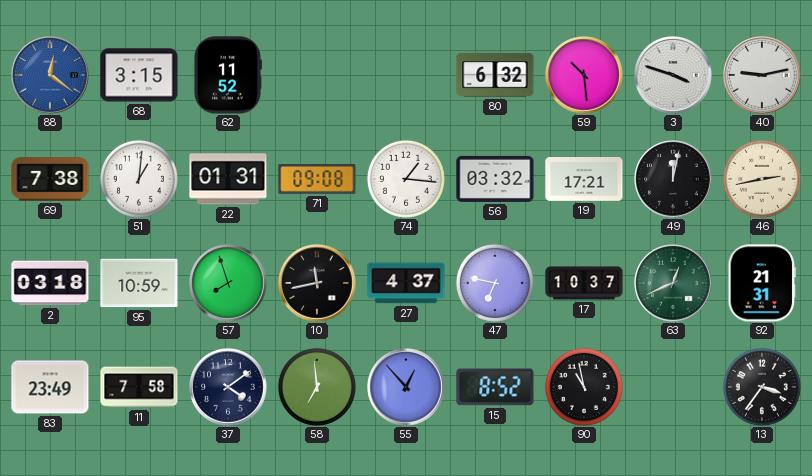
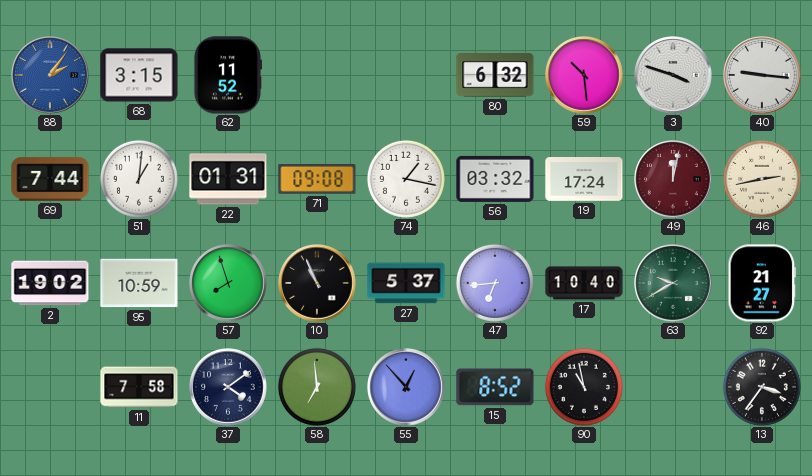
88: 12:21 -> 2:06 (50, 75)
40: 9:13 -> 9:16 (762, 75)
69: 7:38 -> 7:44 (50, 179)
74: 1:16 -> 1:17 (406, 179)
19: 17:21 -> 17:24 (584, 180)
49 dial: black -> burgundy (673, 179)
2: 03:18 -> 19:02 (50, 283)
10: 11:43 -> 10:56 (317, 283)
27: 4:37 -> 5:37 (406, 283)
47: 6:47 -> 6:44 (495, 283)
17: 10:37 -> 10:40 (584, 283)
63: 12:41 -> 9:40 (673, 283)
92: 21:31 -> 21:27 (762, 283)
83: 23:49 -> none (50, 387)
